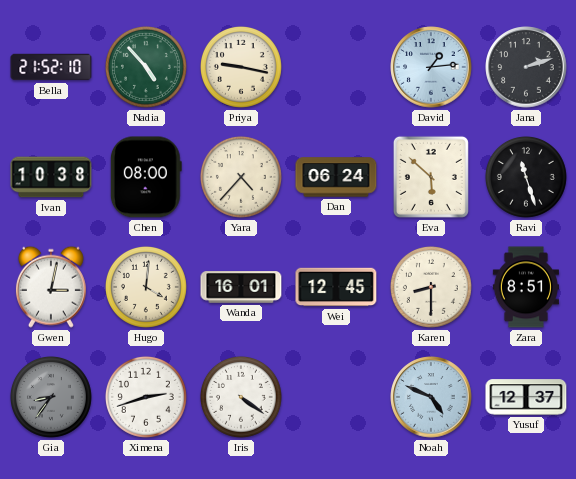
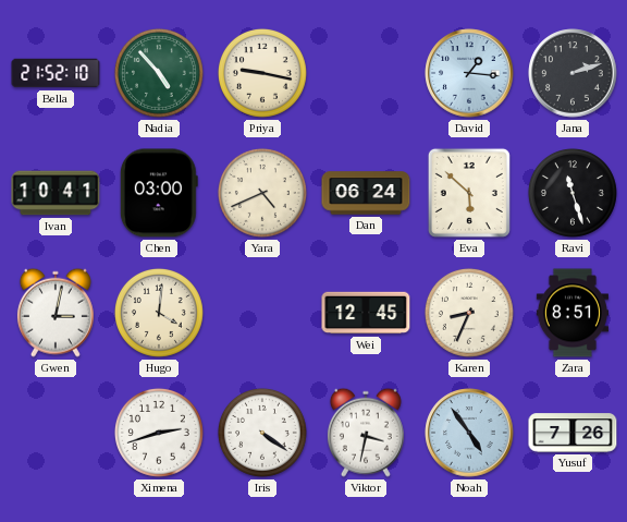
David: 1:14 -> 1:16 (469, 73)
Ivan: 10:38 -> 10:41 (56, 193)
Chen: 08:00 -> 03:00 (159, 193)
Yara: 4:37 -> 4:41 (262, 193)
Wanda: 16:01 -> none (241, 287)
Karen: 8:30 -> 8:34 (469, 313)
Gia: 8:36 -> none (51, 397)
Viktor: none -> 3:32 (366, 433)
Noah: 4:49 -> 4:54 (469, 433)
Yusuf: 12:37 -> 7:26 (573, 433)
